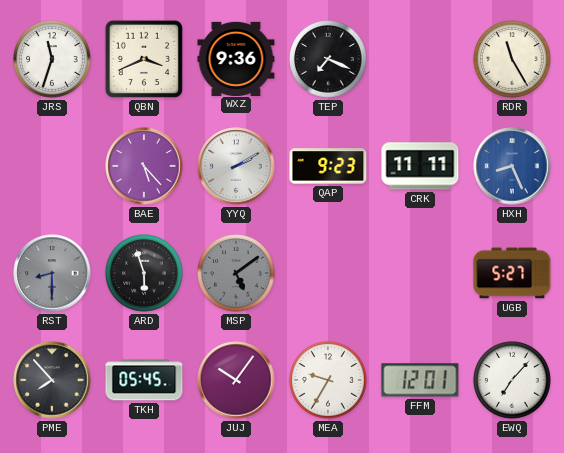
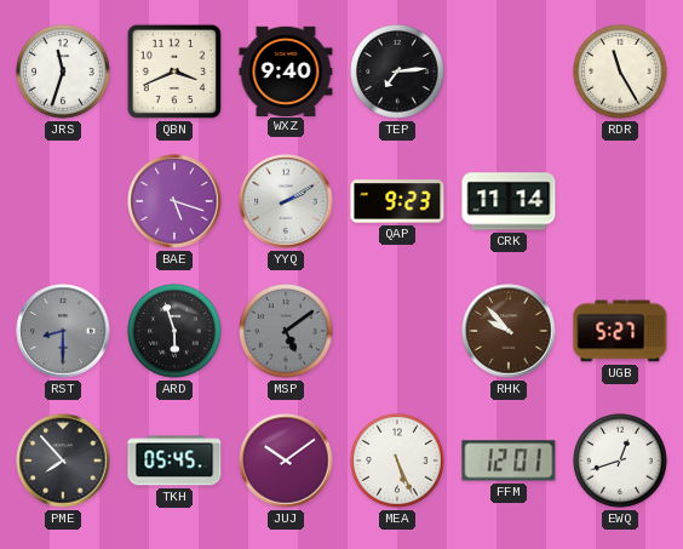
WXZ: 9:36 -> 9:40 (286, 70)
TEP: 7:19 -> 7:14 (397, 72)
BAE: 5:23 -> 5:18 (174, 201)
CRK: 11:11 -> 11:14 (509, 201)
HXH: 8:26 -> none (512, 166)
RHK: none -> 9:53 (509, 331)
JUJ: 10:06 -> 10:09 (286, 461)
MEA: 9:35 -> 5:26 (397, 461)
EWQ: 7:07 -> 12:42 (620, 461)
